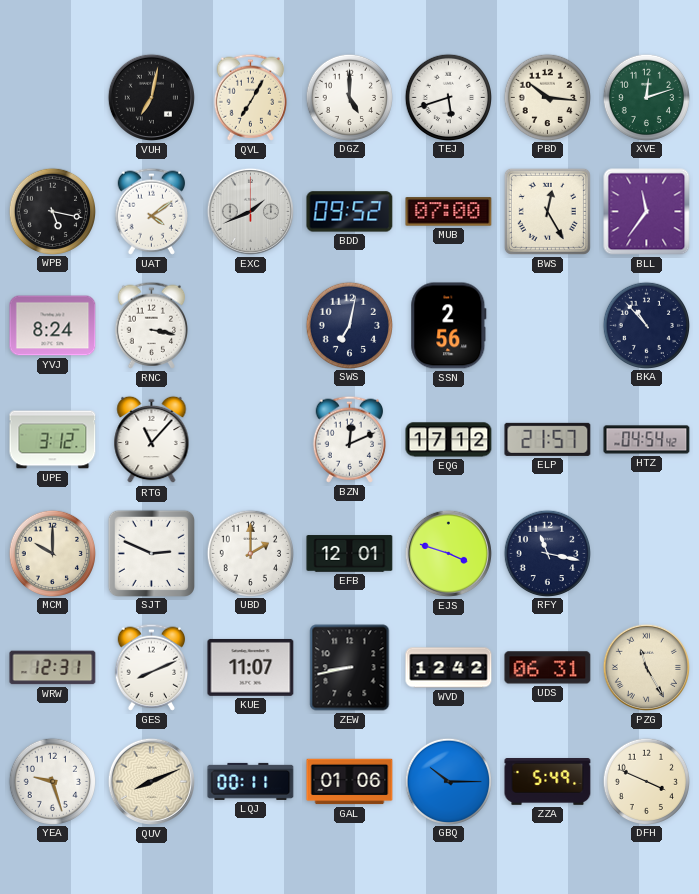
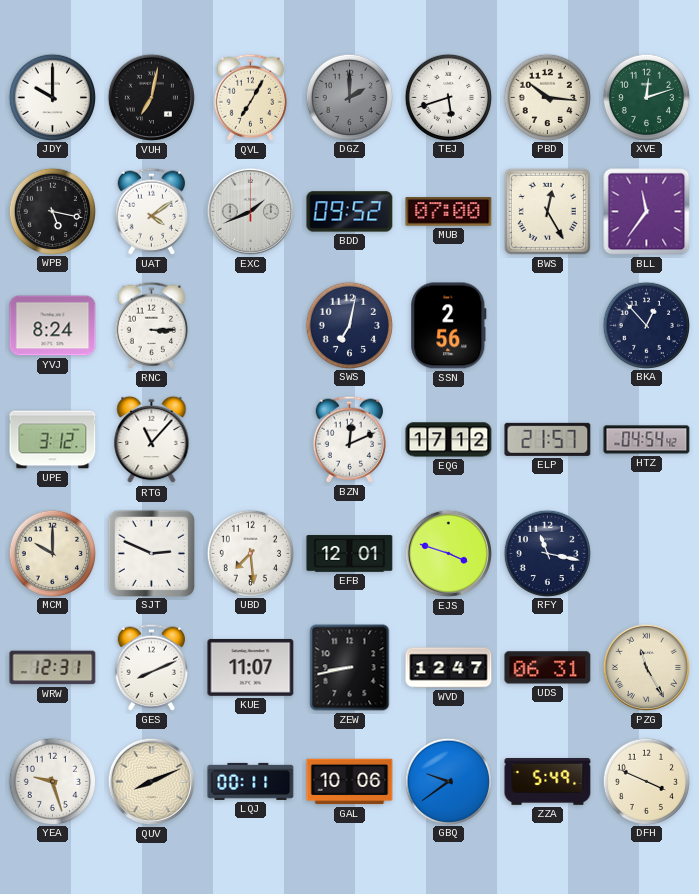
JDY: none -> 10:00 (52, 97)
DGZ: 5:00 -> 2:00 (349, 97)
DGZ dial: white -> grey (349, 97)
RNC: 3:17 -> 3:15 (151, 325)
BKA: 10:53 -> 12:53 (646, 325)
UBD: 2:00 -> 7:29 (250, 553)
WVD: 12:42 -> 12:47 (449, 668)
GAL: 01:06 -> 10:06 (350, 782)
GBQ: 10:15 -> 9:39 (448, 781)
